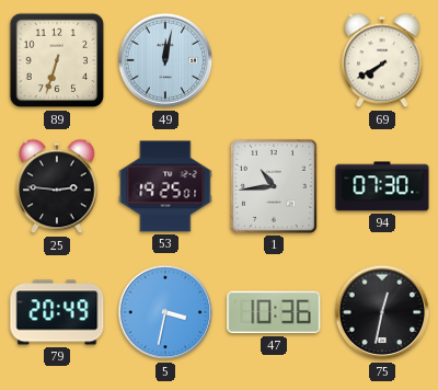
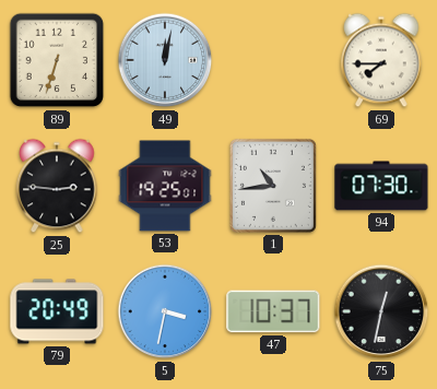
69: 7:40 -> 7:45 (381, 60)
47: 10:36 -> 10:37 (273, 311)
